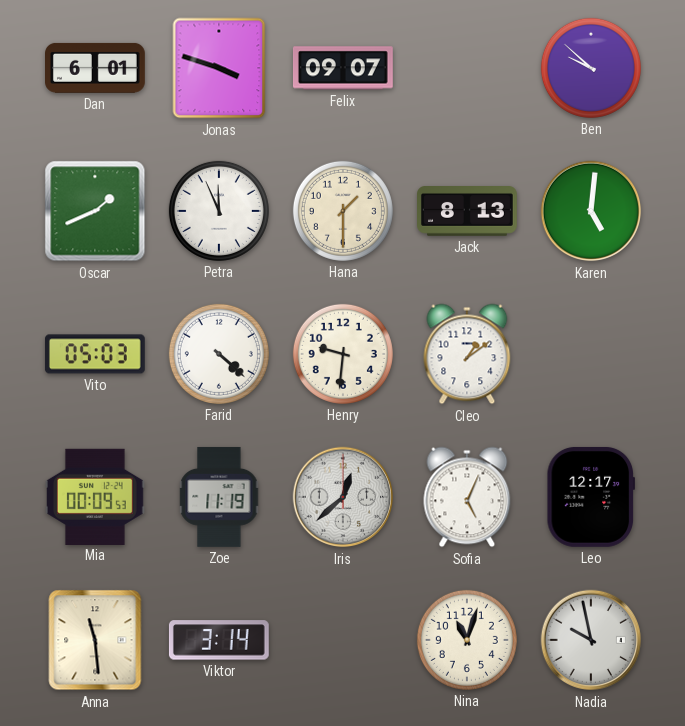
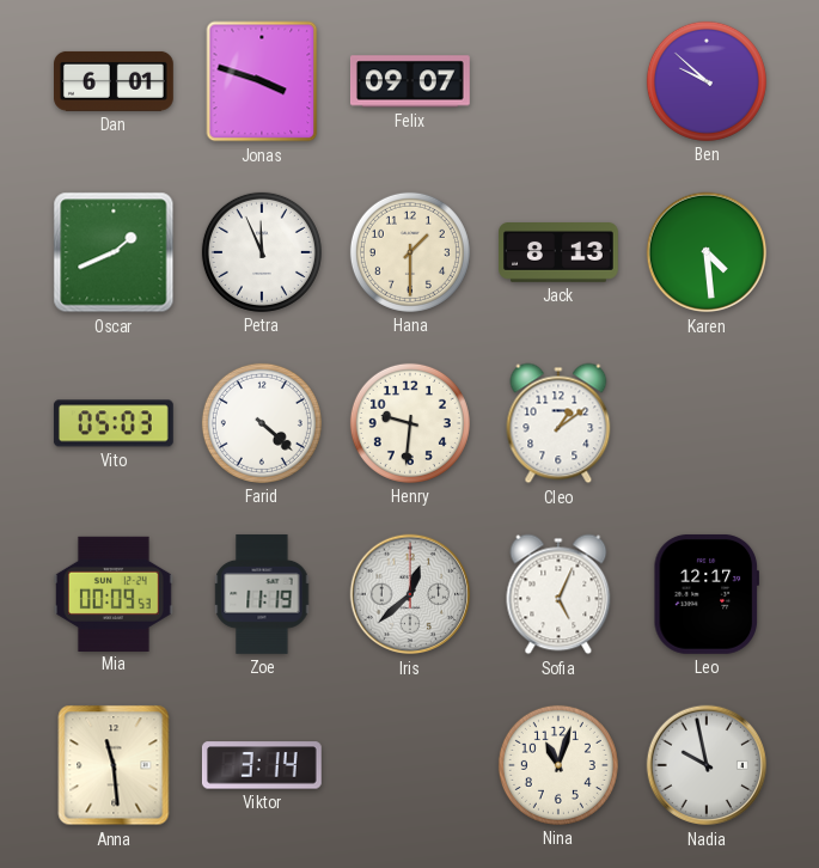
Karen: 5:01 -> 4:29 (707, 252)
